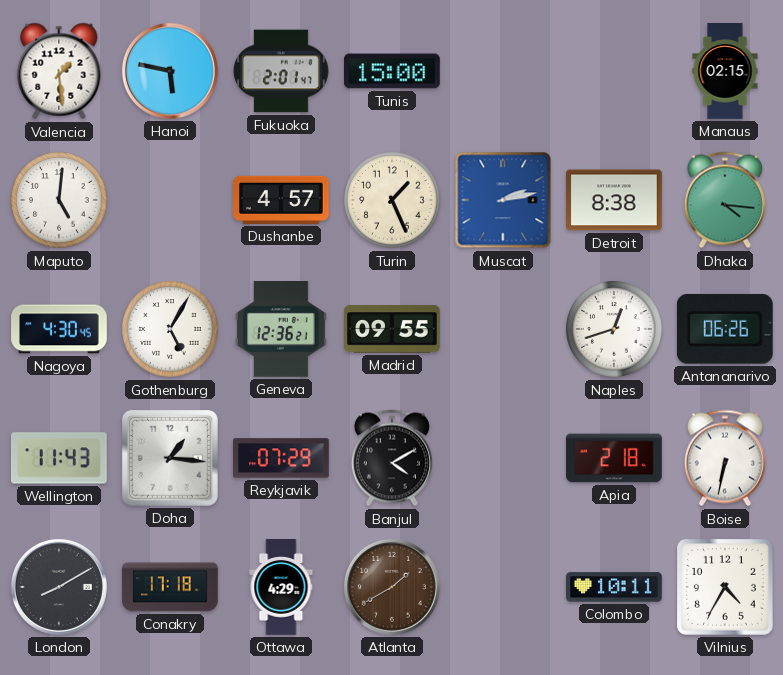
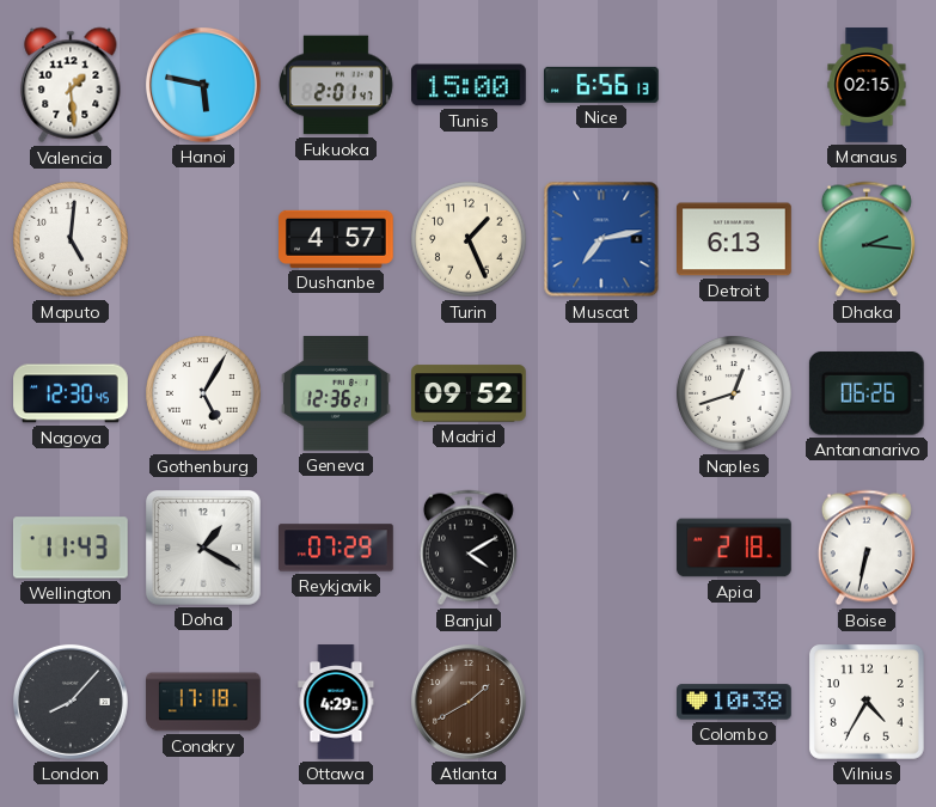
Nice: none -> 6:56 (601, 85)
Muscat: 2:13 -> 7:13 (601, 239)
Detroit: 8:38 -> 6:13 (735, 239)
Dhaka: 4:16 -> 2:16 (867, 239)
Nagoya: 4:30 -> 12:30 (71, 393)
Madrid: 09:55 -> 09:52 (469, 393)
Doha: 1:16 -> 1:20 (203, 548)
London: 8:10 -> 8:07 (71, 702)
Colombo: 10:11 -> 10:38 (734, 702)
